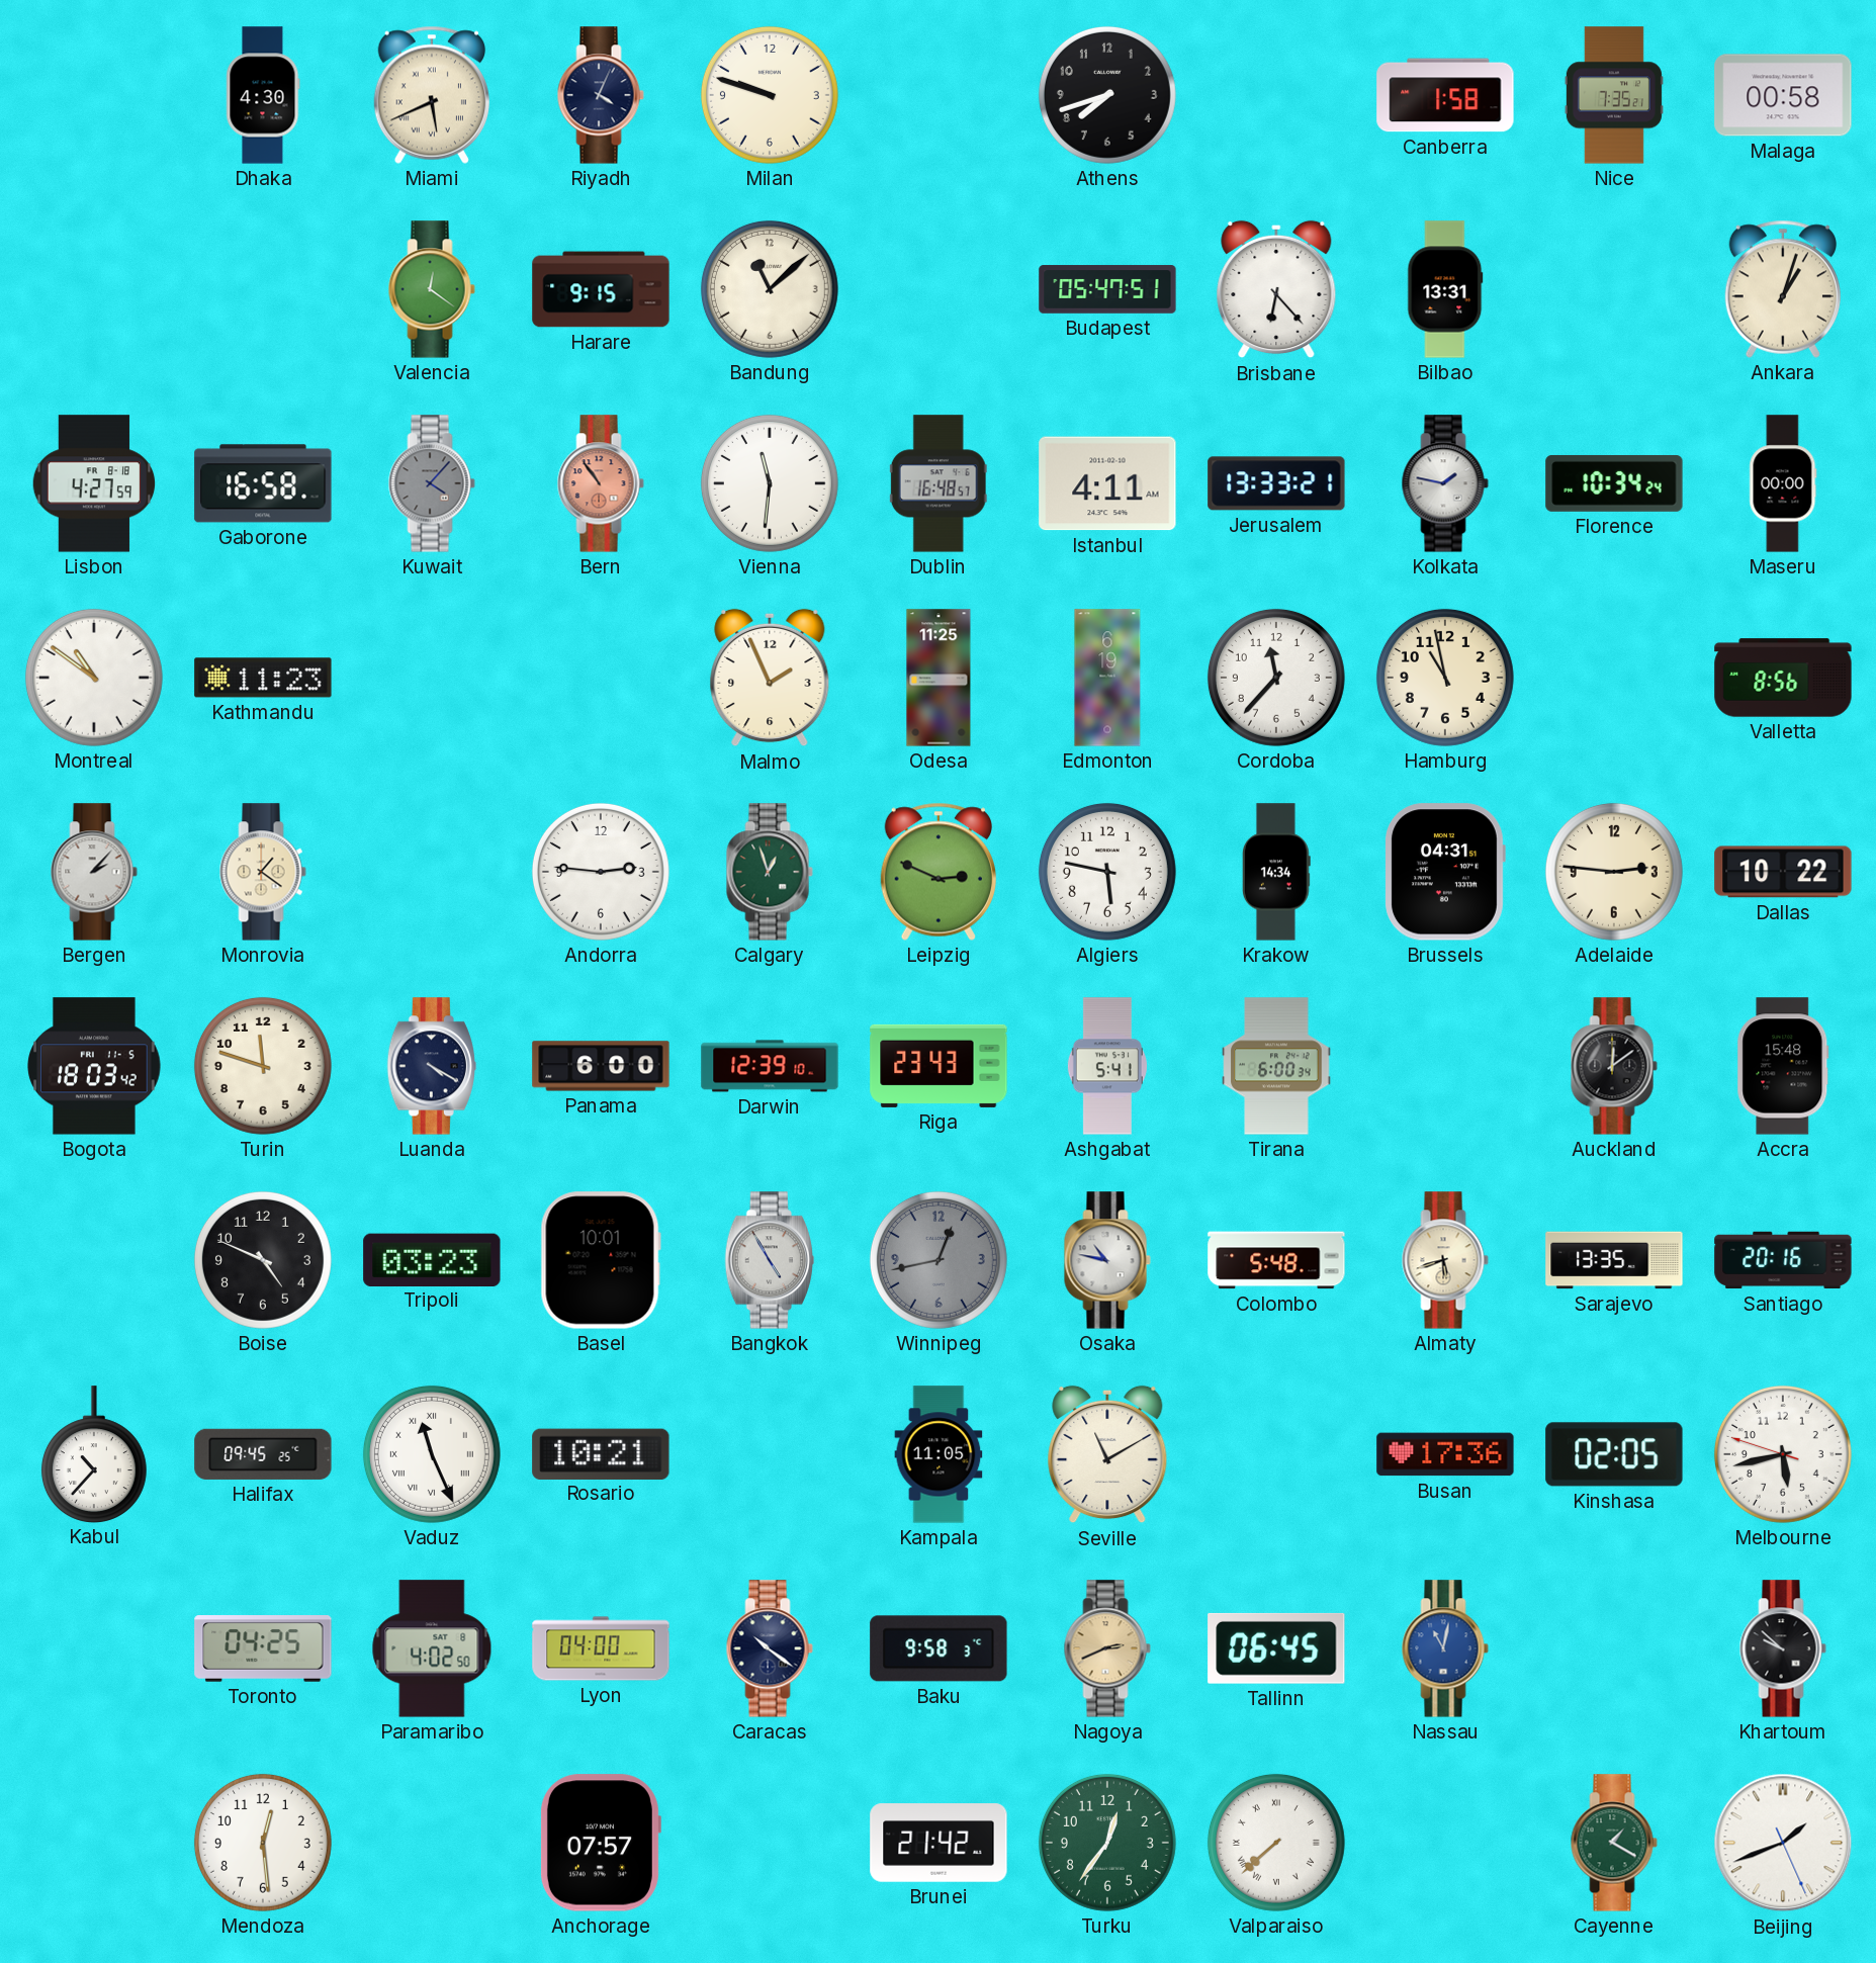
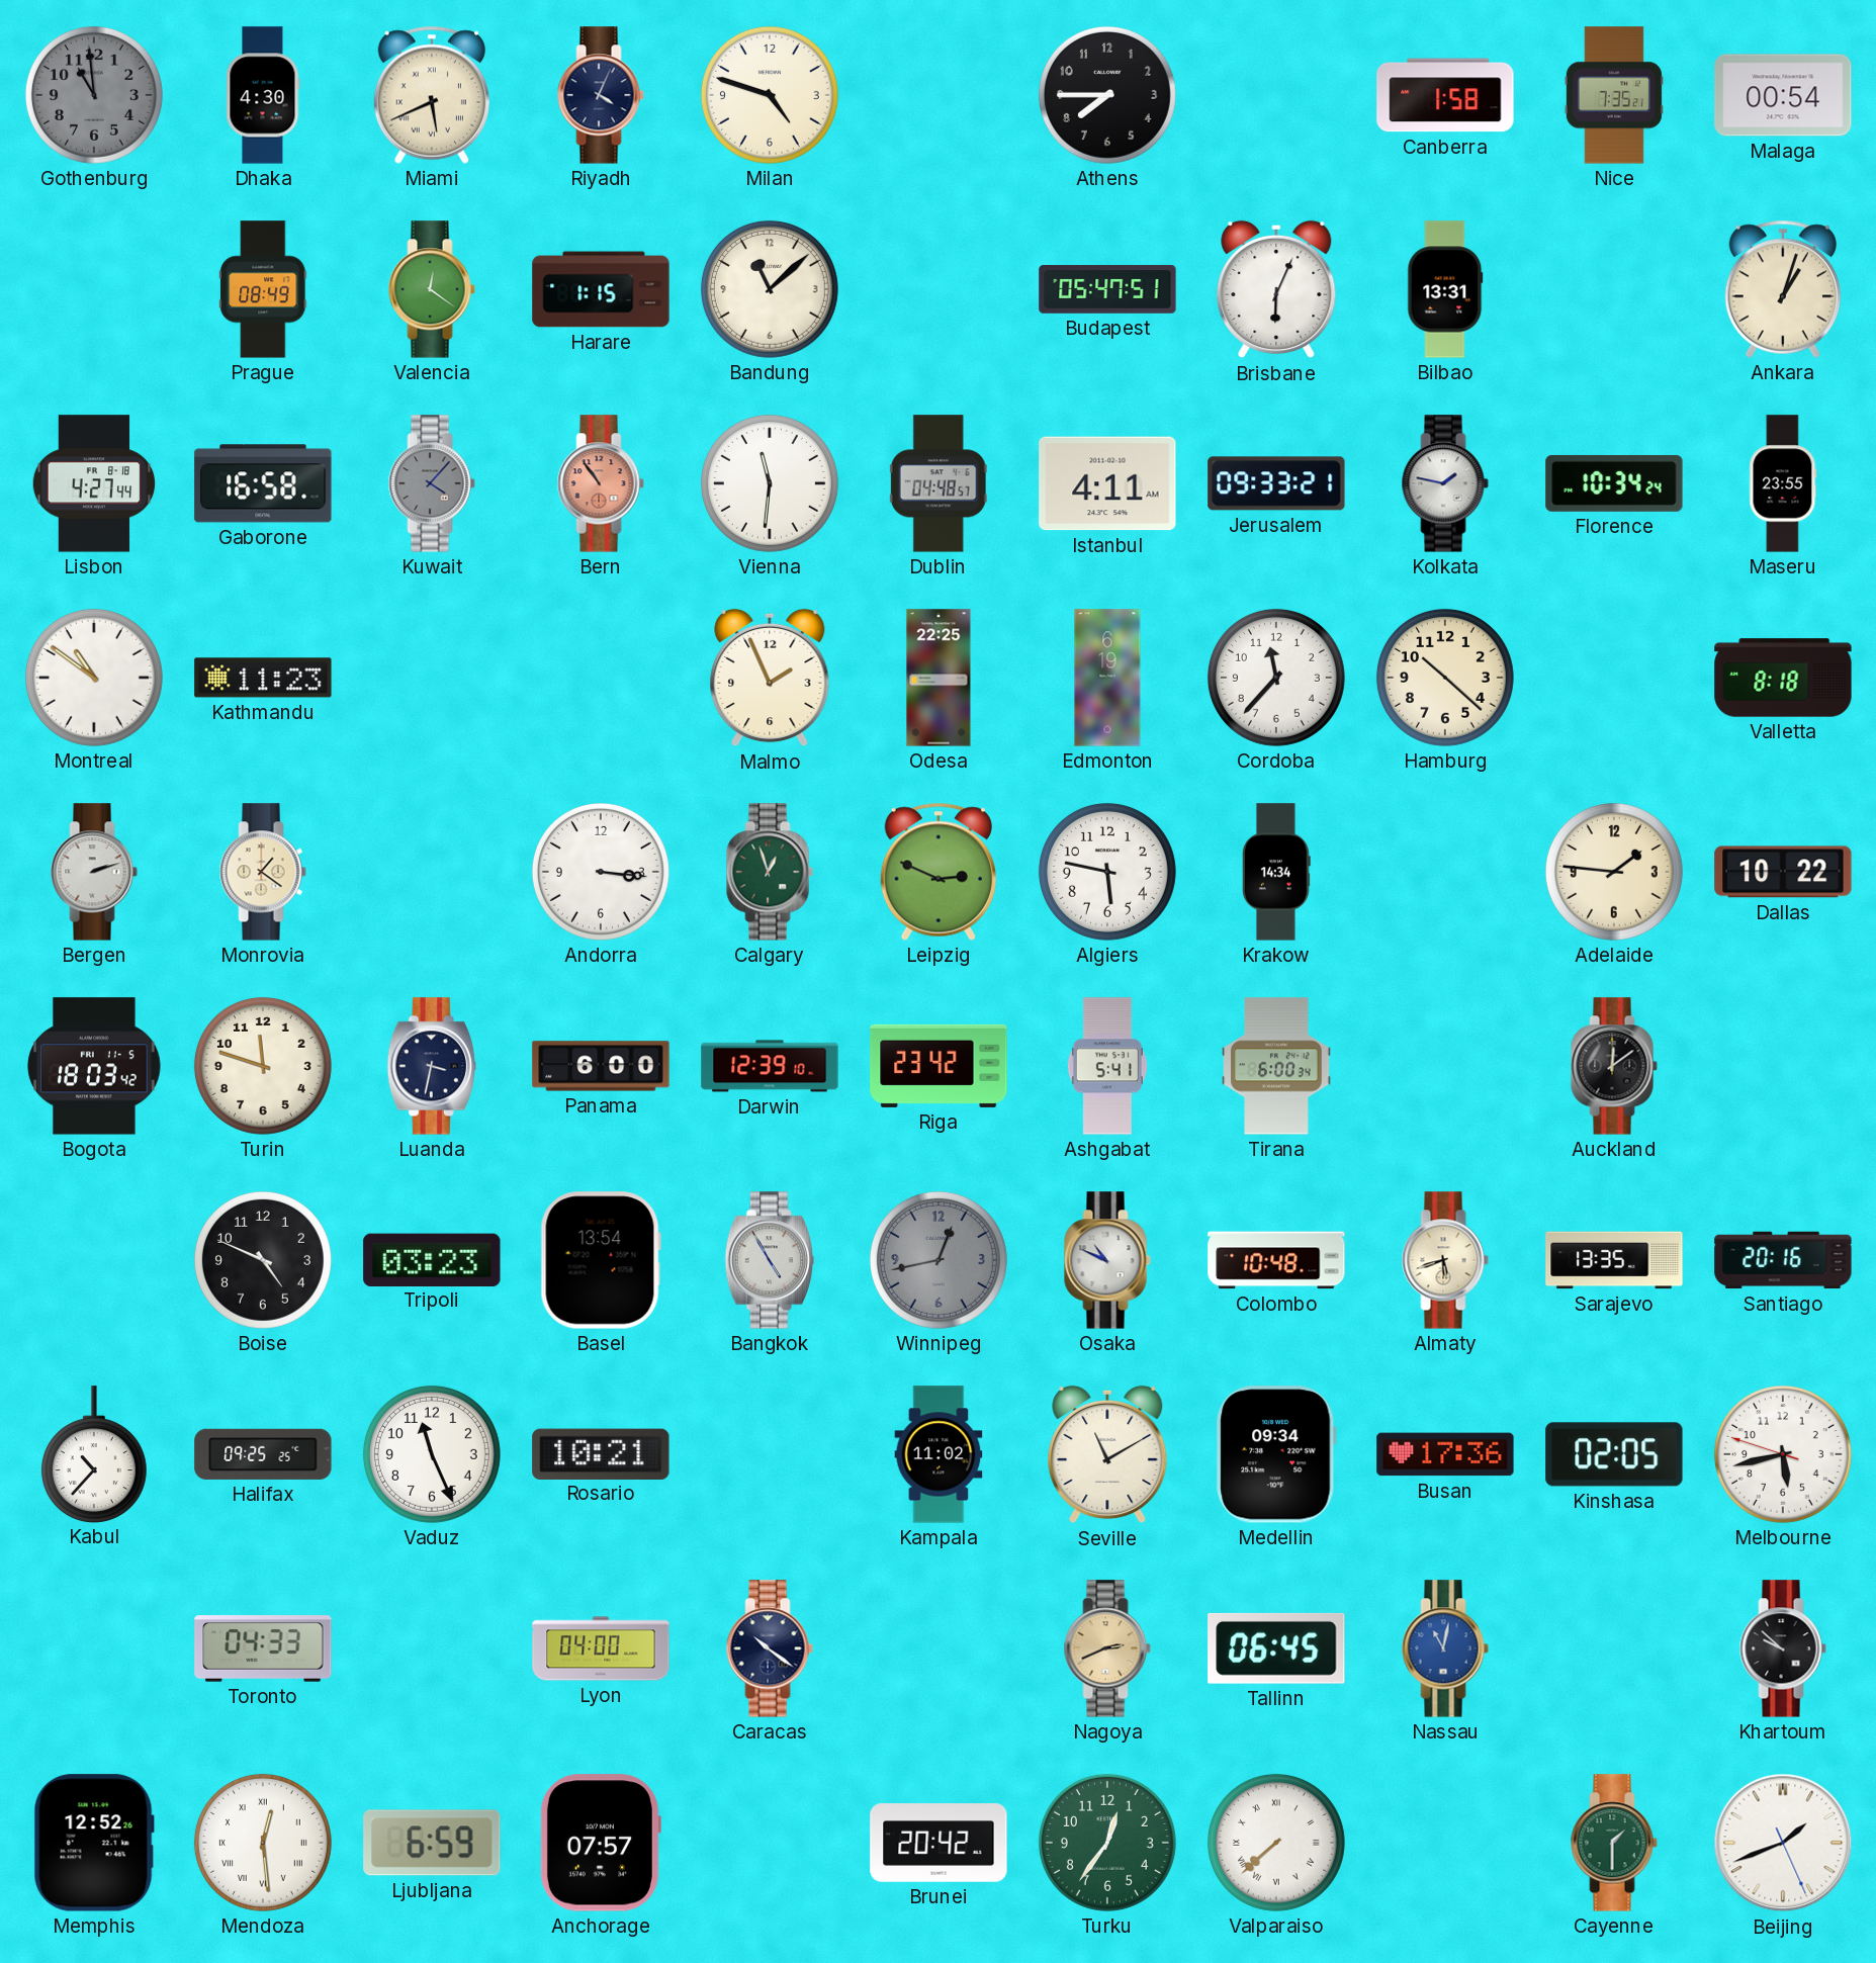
Gothenburg: none -> 10:59 (94, 95)
Milan: 9:48 -> 4:48 (770, 95)
Athens: 7:42 -> 7:45 (1107, 95)
Malaga: 00:58 -> 00:54 (1783, 95)
Prague: none -> 08:49 (264, 289)
Harare: 9:15 -> 1:15 (601, 289)
Brisbane: 6:23 -> 6:04 (1276, 289)
Lisbon: 4:27:59 -> 4:27:44 (94, 483)
Dublin: 16:48 -> 04:48 (939, 483)
Jerusalem: 13:33 -> 09:33 (1276, 483)
Maseru: 00:00 -> 23:55 (1783, 483)
Odesa: 11:25 -> 22:25 (939, 678)
Hamburg: 10:58 -> 10:22 (1445, 678)
Valletta: 8:56 -> 8:18 (1783, 678)
Bergen: 2:07 -> 2:12 (94, 872)
Andorra: 2:46 -> 3:16 (601, 872)
Brussels: 04:31 -> none (1445, 872)
Adelaide: 2:46 -> 1:46 (1614, 872)
Luanda: 4:20 -> 3:32 (432, 1066)
Riga: 23:43 -> 23:42 (939, 1066)
Accra: 15:48 -> none (1783, 1066)
Basel: 10:01 -> 13:54 (601, 1260)
Osaka: 10:47 -> 10:49 (1107, 1260)
Colombo: 5:48 -> 10:48 (1276, 1260)
Halifax: 09:45 -> 09:25 (263, 1454)
Vaduz numerals: Roman -> Arabic (432, 1454)
Kampala: 11:05 -> 11:02 (939, 1454)
Medellin: none -> 09:34 (1276, 1454)
Toronto: 04:25 -> 04:33 (263, 1648)
Paramaribo: 4:02 -> none (432, 1648)
Baku: 9:58 -> none (939, 1648)
Memphis: none -> 12:52 (94, 1843)
Mendoza numerals: Arabic -> Roman (263, 1843)
Ljubljana: none -> 6:59 (432, 1843)
Brunei: 21:42 -> 20:42 (939, 1843)
Cayenne: 1:20 -> 1:30 (1614, 1843)
